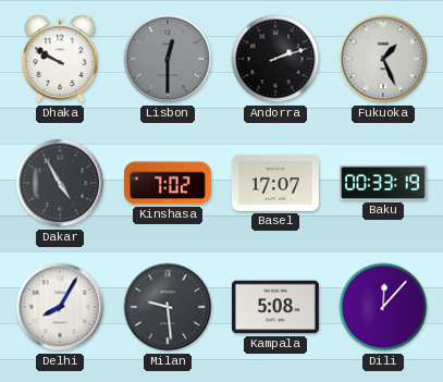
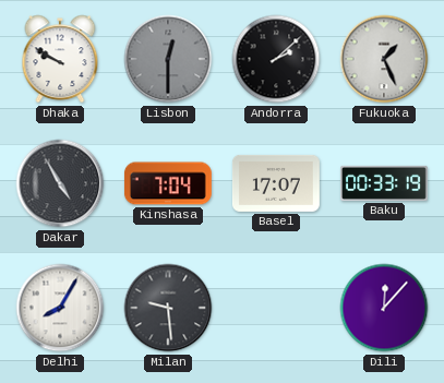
Andorra: 2:12 -> 2:08 (276, 59)
Kinshasa: 7:02 -> 7:04 (168, 183)
Kampala: 5:08 -> none (275, 307)
